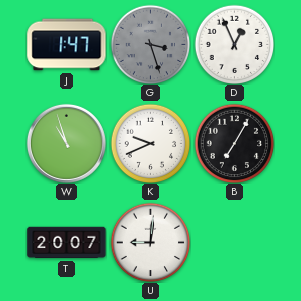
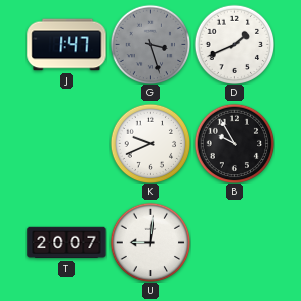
D: 12:56 -> 1:41 (234, 44)
W: 10:57 -> none (66, 143)
B: 7:05 -> 9:55 (234, 143)
